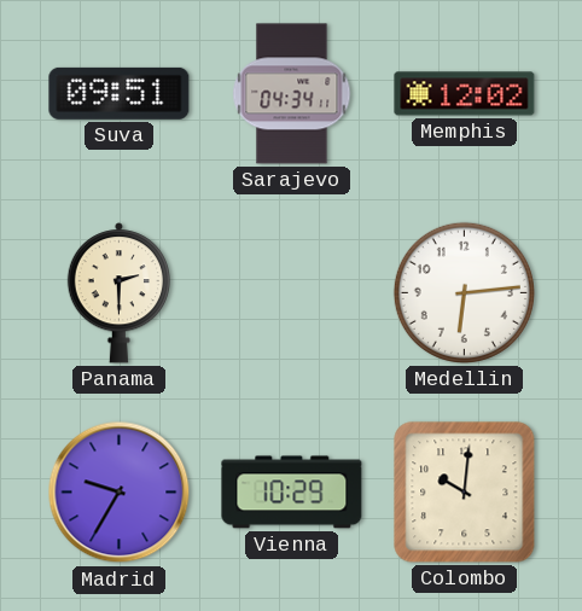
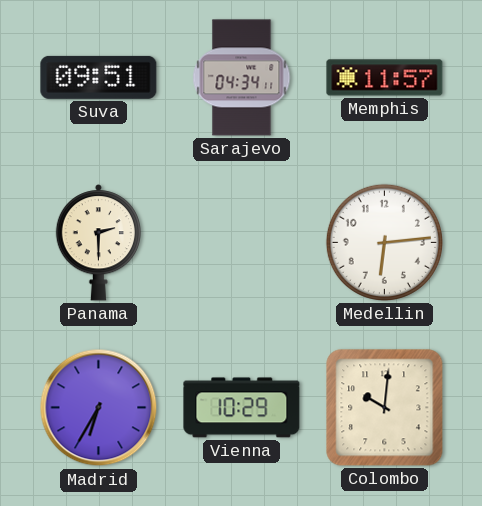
Memphis: 12:02 -> 11:57 (385, 78)
Madrid: 9:35 -> 6:35 (99, 408)
